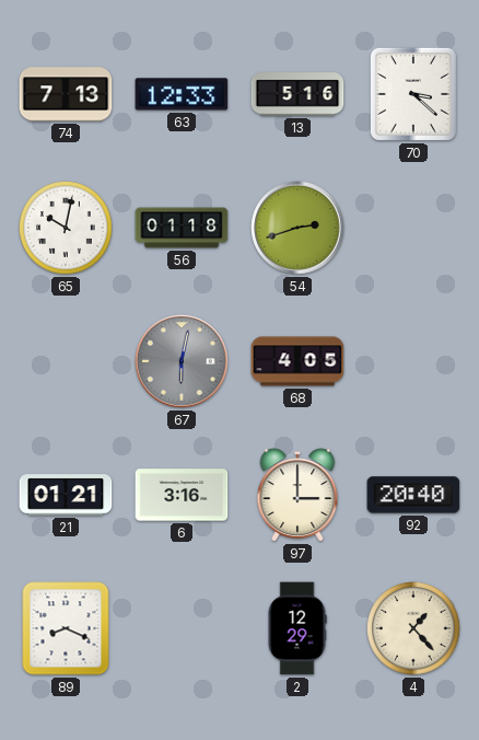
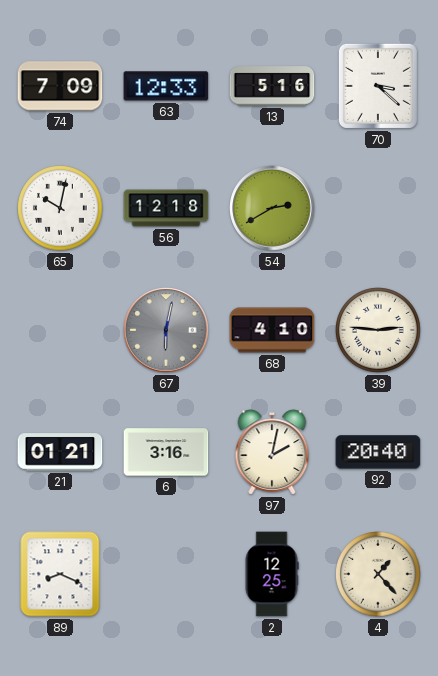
74: 7:13 -> 7:09 (60, 86)
56: 01:18 -> 12:18 (166, 208)
54: 2:42 -> 2:40 (272, 208)
68: 4:05 -> 4:10 (272, 330)
39: none -> 2:46 (378, 330)
97: 3:00 -> 2:02 (272, 452)
2: 12:29 -> 12:25 (272, 574)
